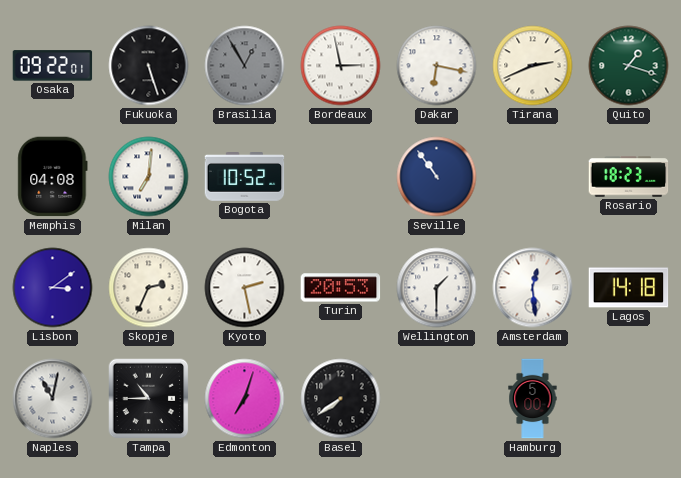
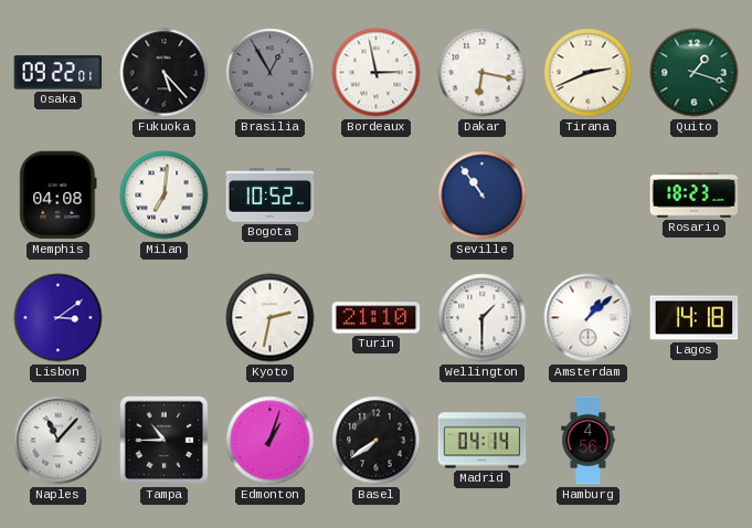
Fukuoka: 5:27 -> 5:23 (165, 73)
Skopje: 2:34 -> none (149, 288)
Kyoto: 2:28 -> 2:32 (271, 318)
Turin: 20:53 -> 21:10 (377, 318)
Amsterdam: 12:29 -> 1:08 (589, 318)
Naples: 11:02 -> 11:07 (59, 441)
Edmonton: 7:03 -> 1:03 (271, 441)
Madrid: none -> 04:14 (483, 441)
Hamburg: 5:00 -> 4:56 (589, 441)
